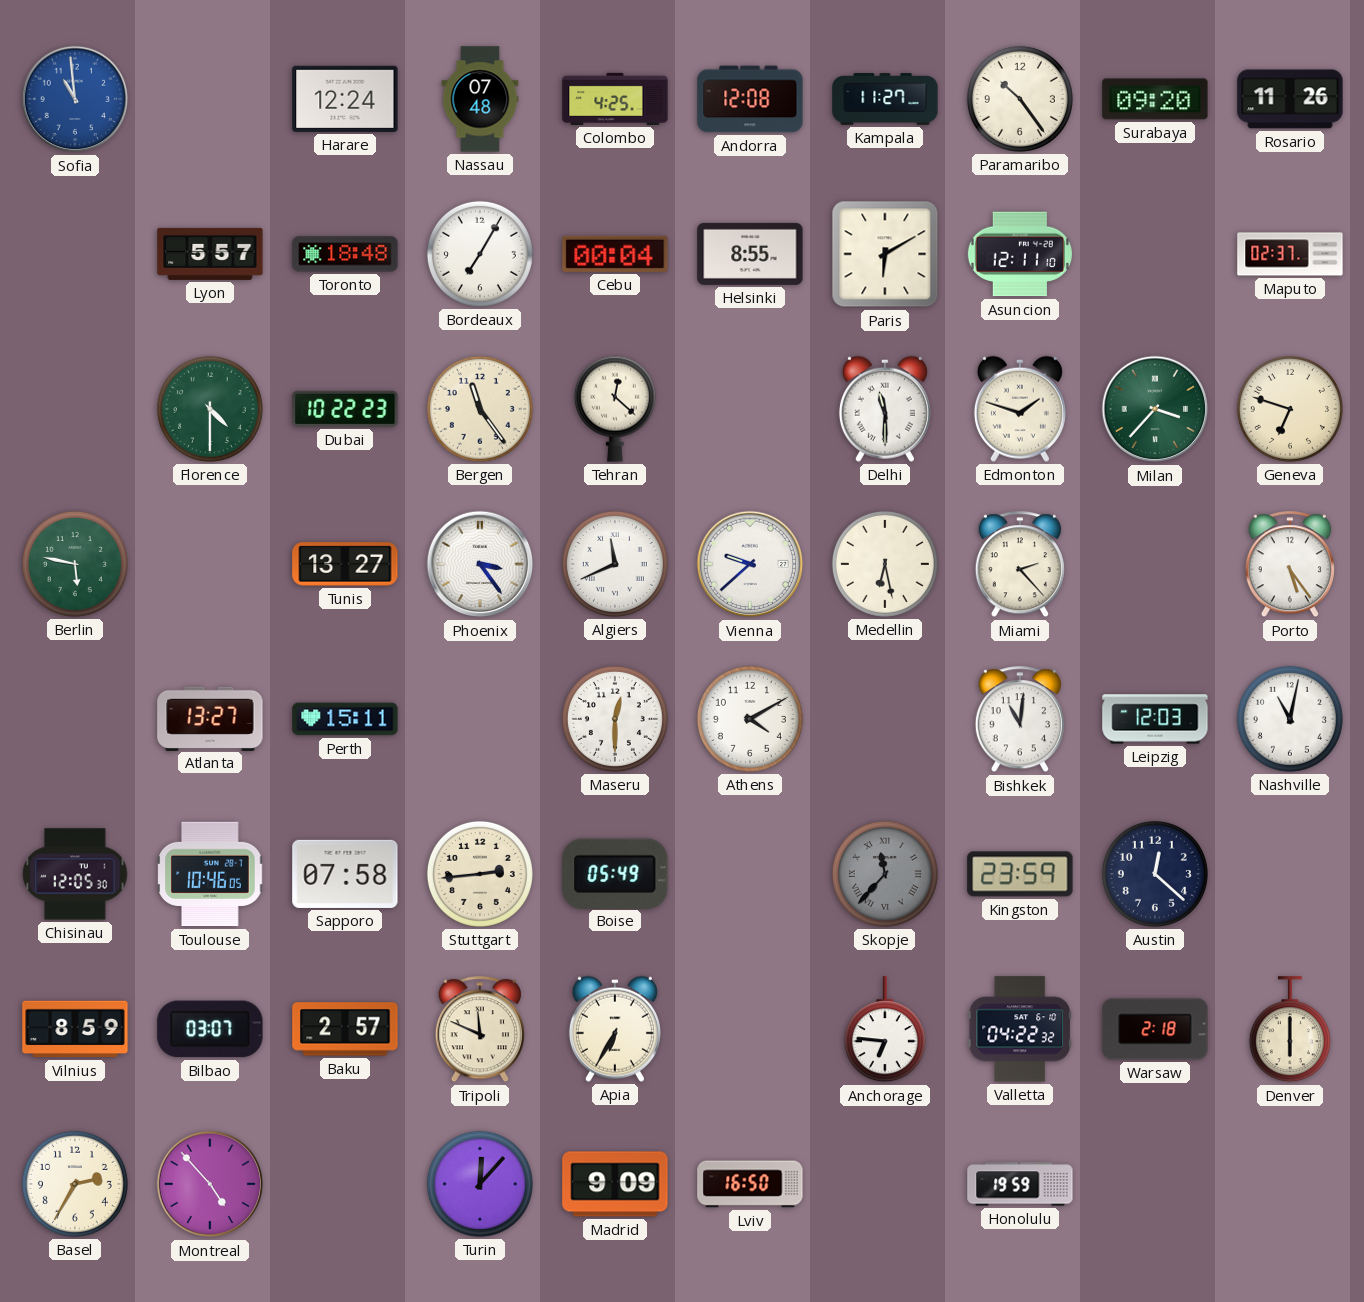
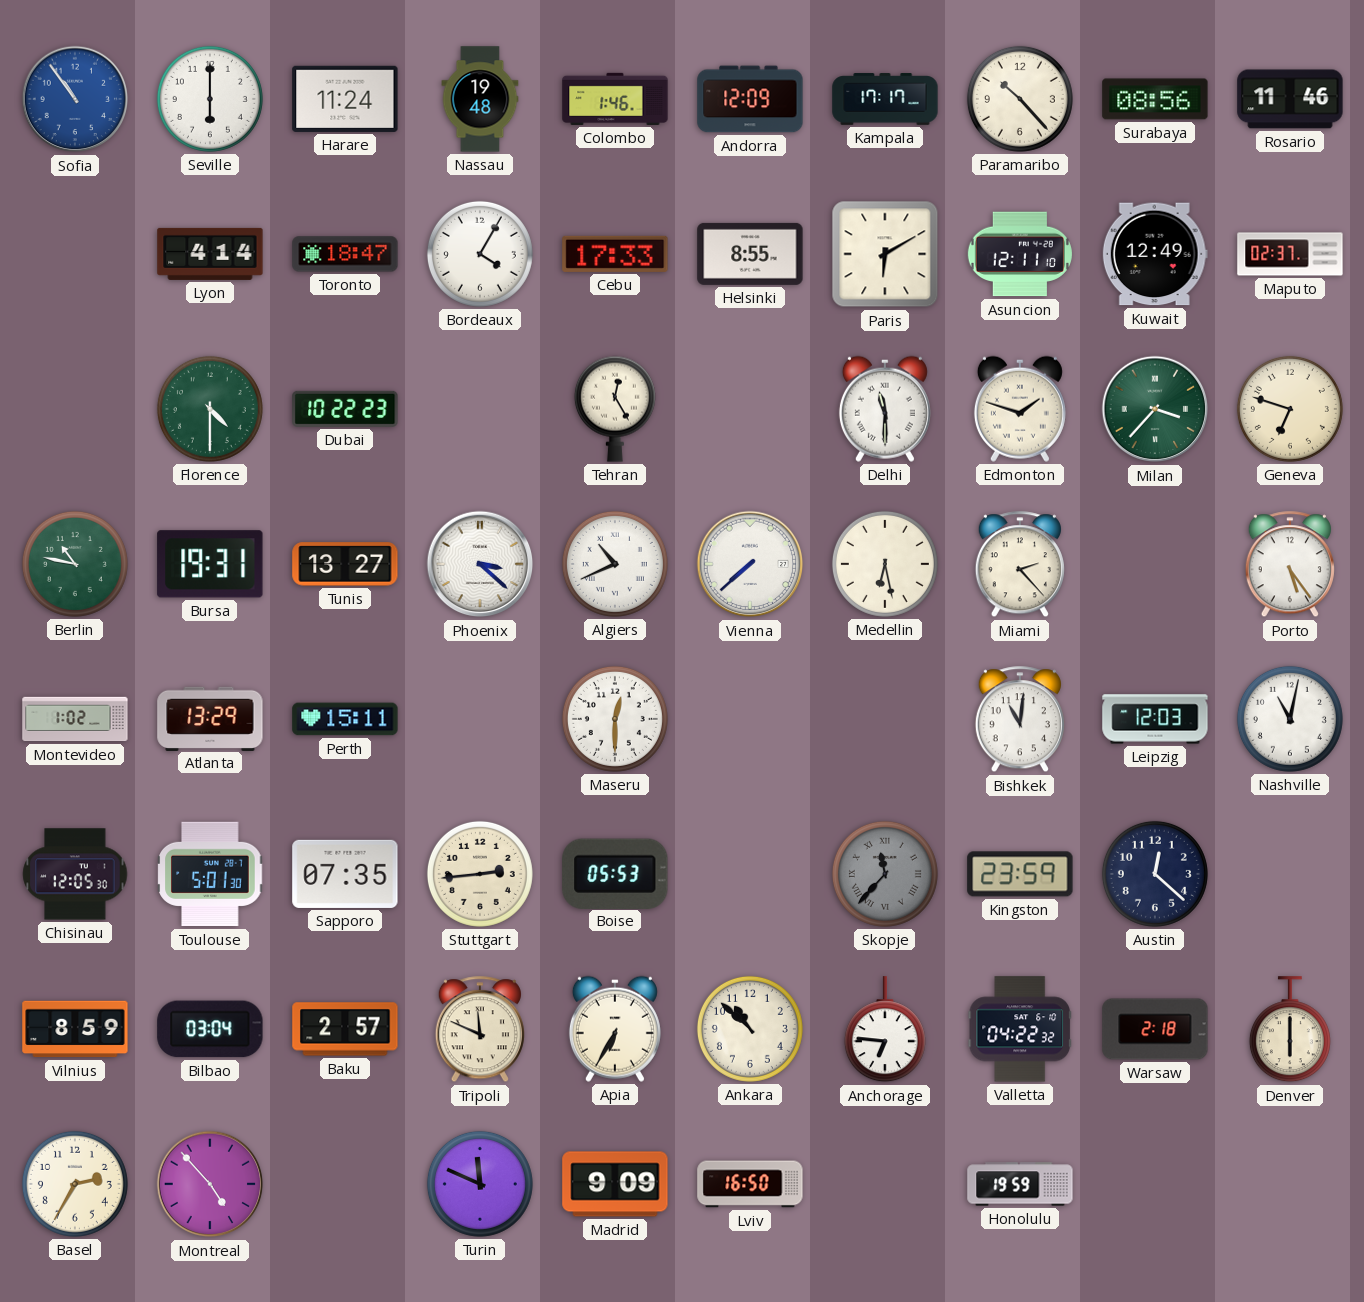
Sofia: 10:59 -> 10:54 (75, 99)
Seville: none -> 6:00 (210, 99)
Harare: 12:24 -> 11:24 (345, 99)
Nassau: 07:48 -> 19:48 (480, 99)
Colombo: 4:25 -> 1:46 (615, 99)
Andorra: 12:08 -> 12:09 (750, 99)
Kampala: 11:27 -> 17:17 (885, 99)
Paramaribo: 10:24 -> 10:23 (1020, 99)
Surabaya: 09:20 -> 08:56 (1155, 99)
Rosario: 11:26 -> 11:46 (1290, 99)
Lyon: 5:57 -> 4:14 (210, 254)
Toronto: 18:48 -> 18:47 (345, 254)
Bordeaux: 7:05 -> 4:05 (480, 254)
Cebu: 00:04 -> 17:33 (615, 254)
Kuwait: none -> 12:49 (1155, 254)
Bergen: 11:24 -> none (480, 409)
Tehran: 12:22 -> 12:25 (615, 409)
Berlin: 5:47 -> 10:47 (75, 564)
Bursa: none -> 19:31 (210, 564)
Phoenix: 3:24 -> 3:22 (480, 564)
Algiers: 11:41 -> 10:41 (615, 564)
Vienna: 9:38 -> 7:38 (750, 564)
Montevideo: none -> 1:02 (75, 719)
Atlanta: 13:27 -> 13:29 (210, 718)
Athens: 4:10 -> none (750, 719)
Toulouse: 10:46 -> 5:01 (210, 874)
Sapporo: 07:58 -> 07:35 (345, 874)
Boise: 05:49 -> 05:53 (615, 873)
Bilbao: 03:07 -> 03:04 (210, 1029)
Ankara: none -> 10:52 (750, 1029)
Turin: 12:07 -> 11:49 (480, 1184)
